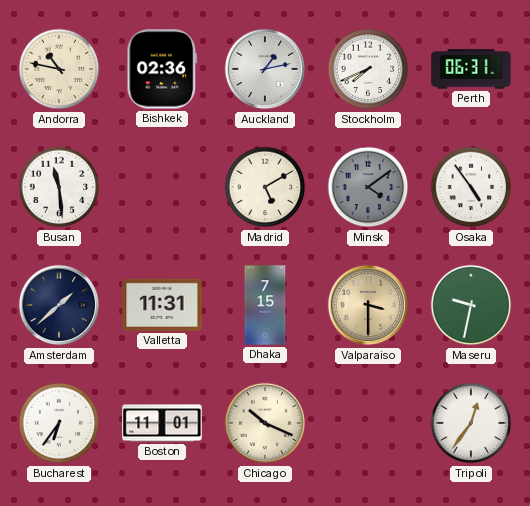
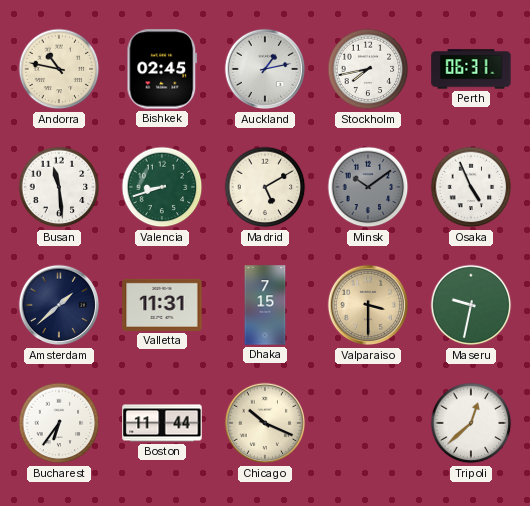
Bishkek: 02:36 -> 02:45 (162, 69)
Stockholm: 7:41 -> 7:43 (368, 69)
Valencia: none -> 8:42 (162, 187)
Minsk: 4:09 -> 10:09 (368, 187)
Osaka: 4:54 -> 4:56 (471, 187)
Boston: 11:01 -> 11:44 (162, 423)
Tripoli: 12:36 -> 12:38 (471, 423)
